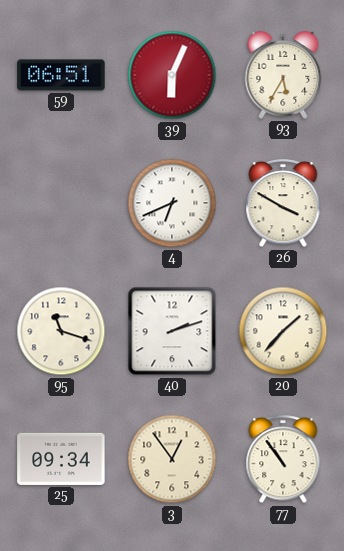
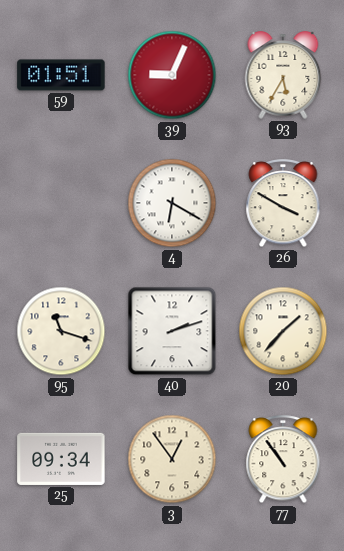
59: 06:51 -> 01:51 (61, 75)
39: 6:04 -> 9:04 (172, 75)
4: 6:41 -> 6:20 (172, 203)
